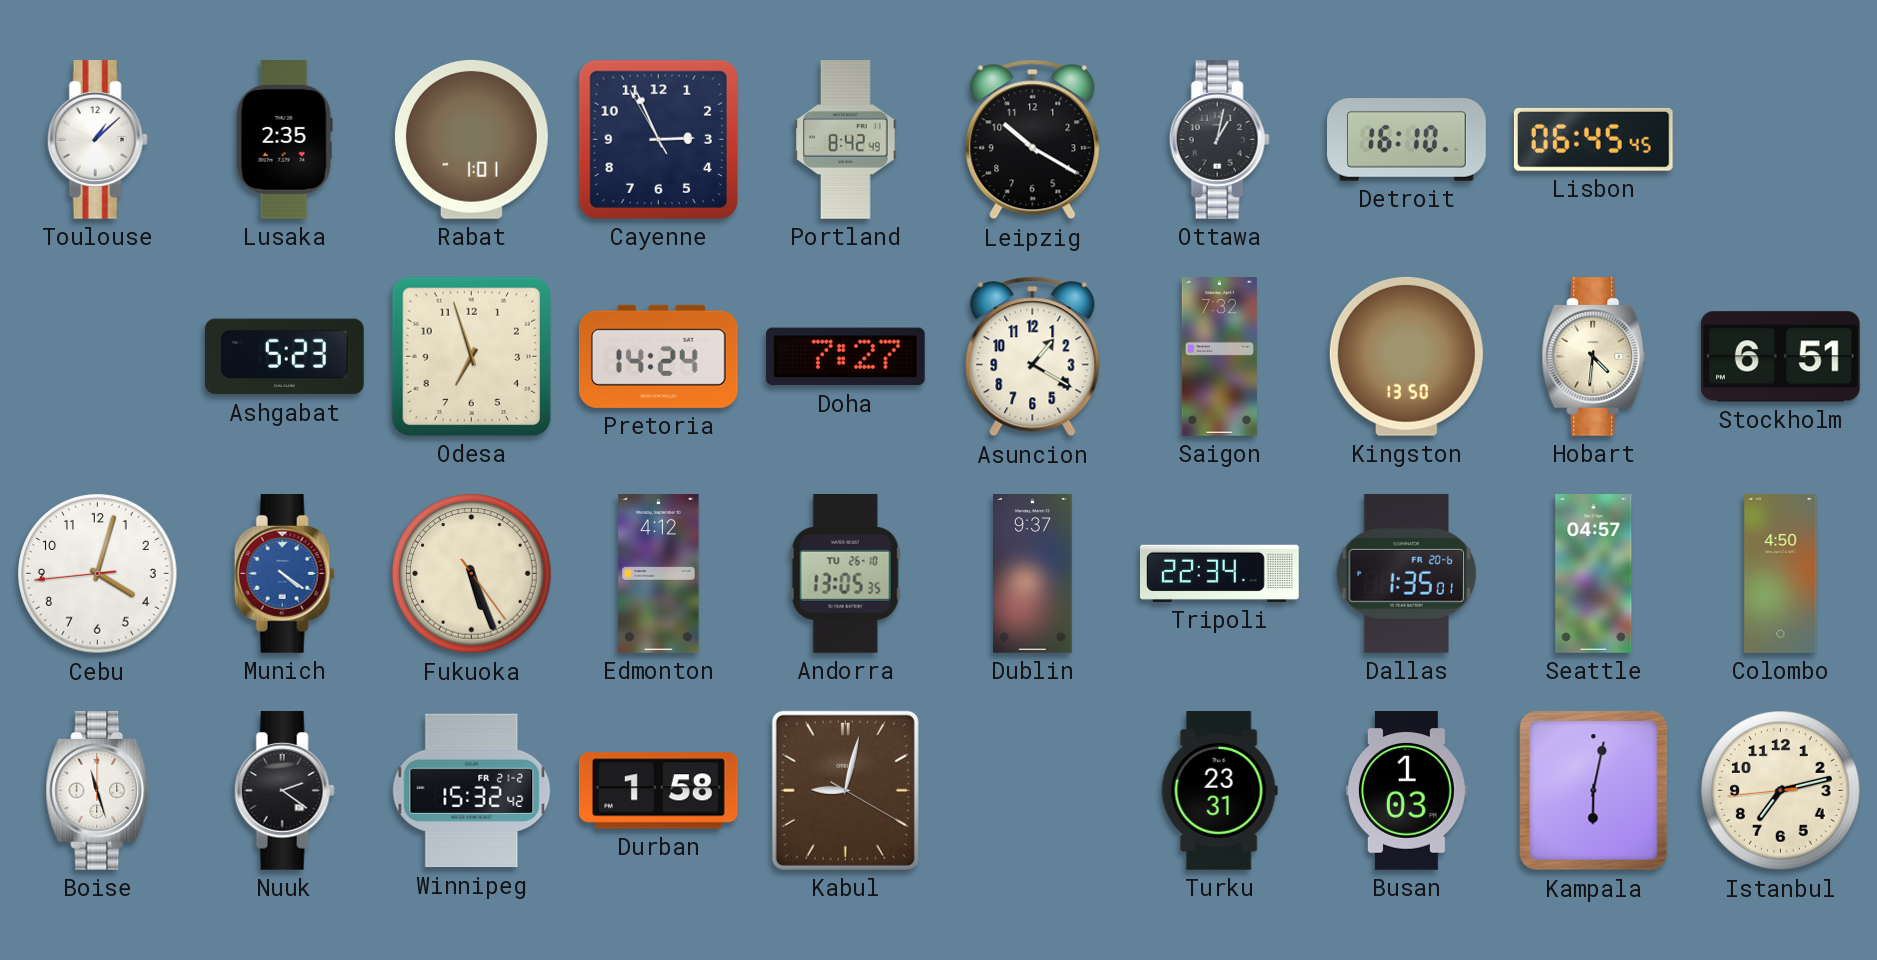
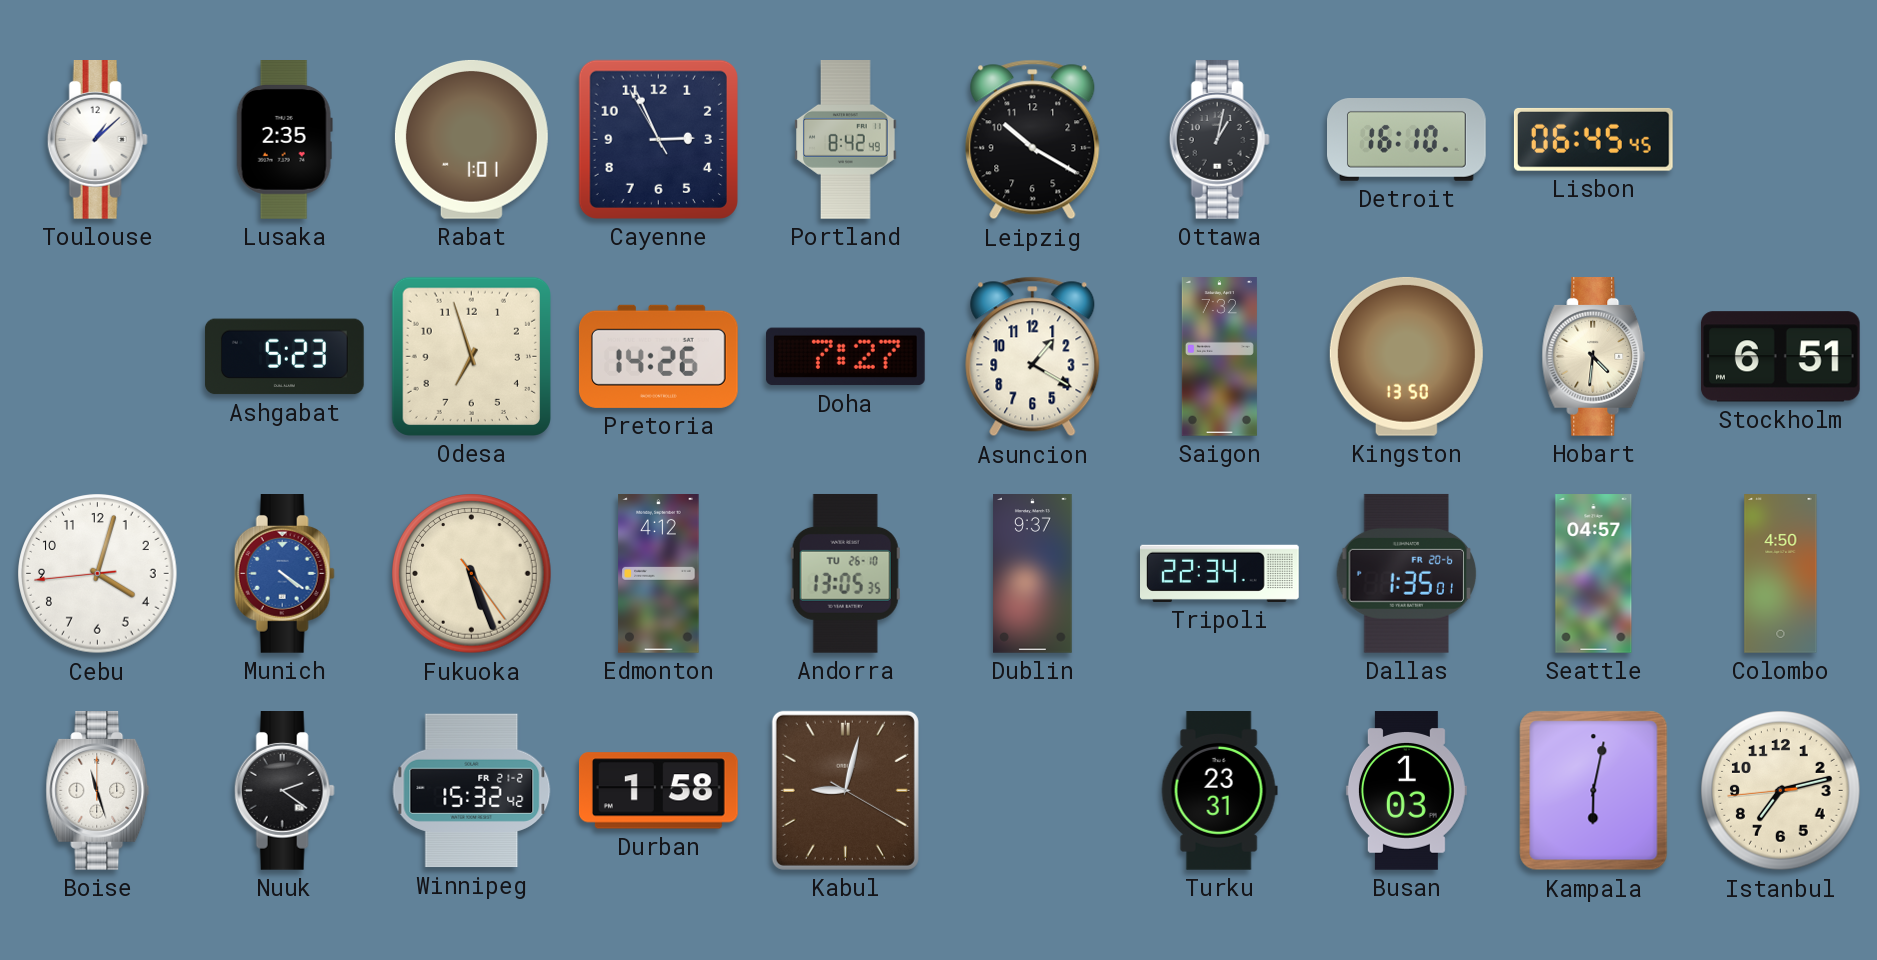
Pretoria: 14:24 -> 14:26 (658, 356)
